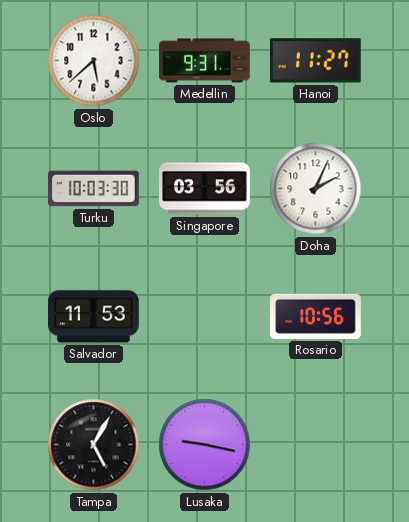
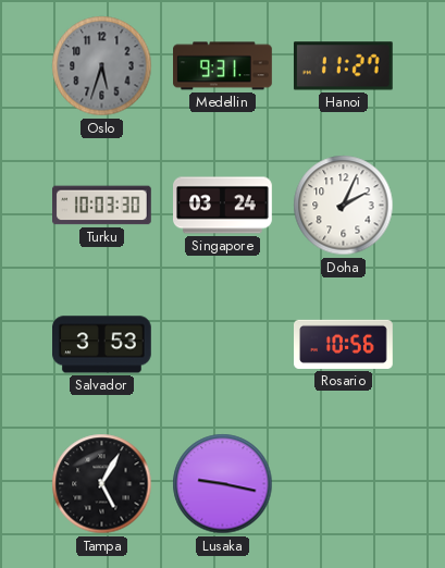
Oslo: 5:38 -> 5:33 (102, 66)
Oslo dial: white -> grey (102, 66)
Singapore: 03:56 -> 03:24 (223, 206)
Salvador: 11:53 -> 3:53 (102, 345)
